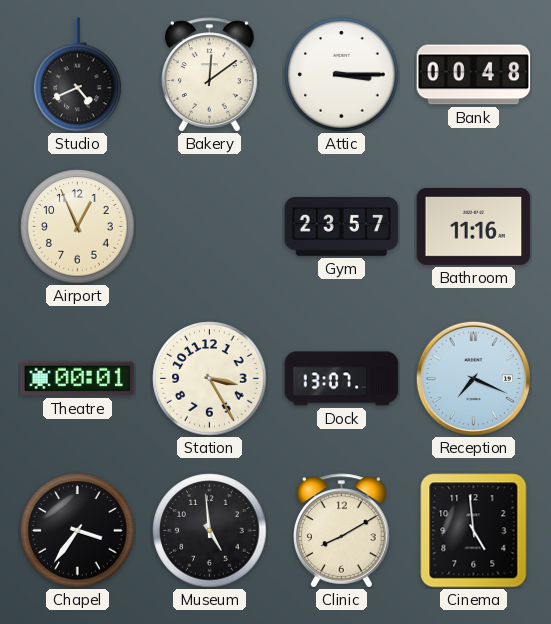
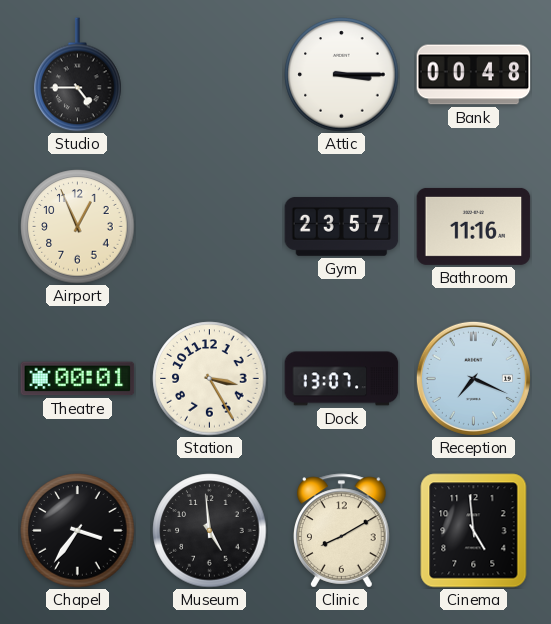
Studio: 4:41 -> 4:45 (78, 75)
Bakery: 12:09 -> none (210, 75)
